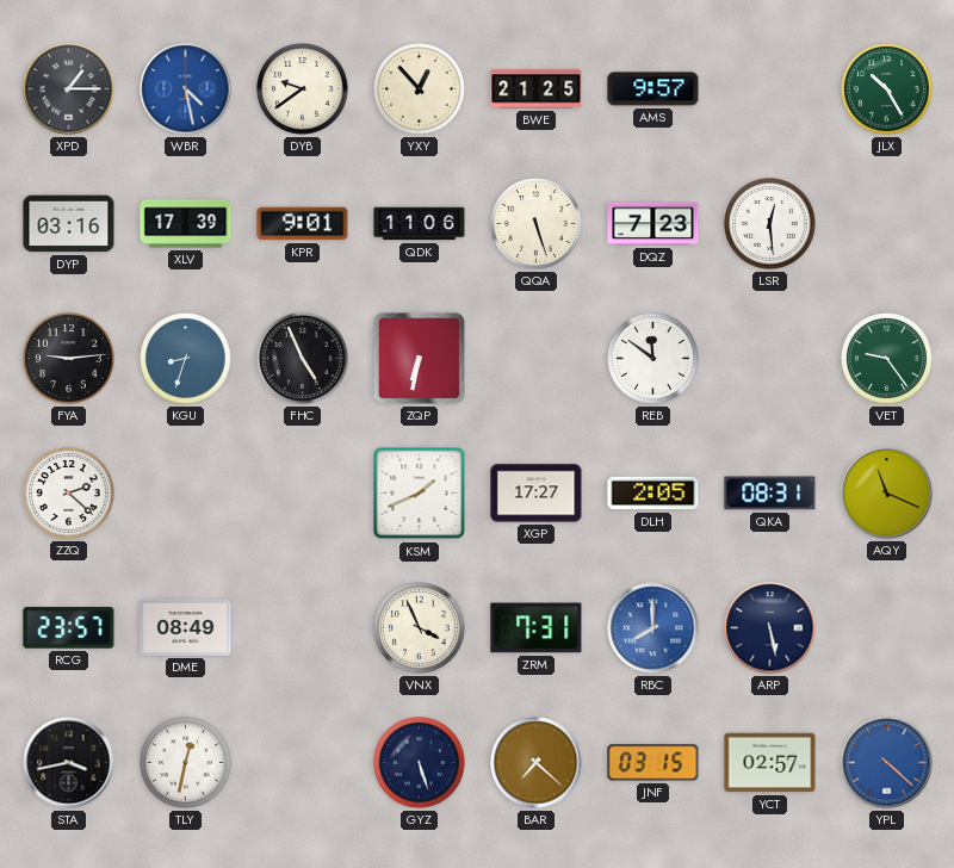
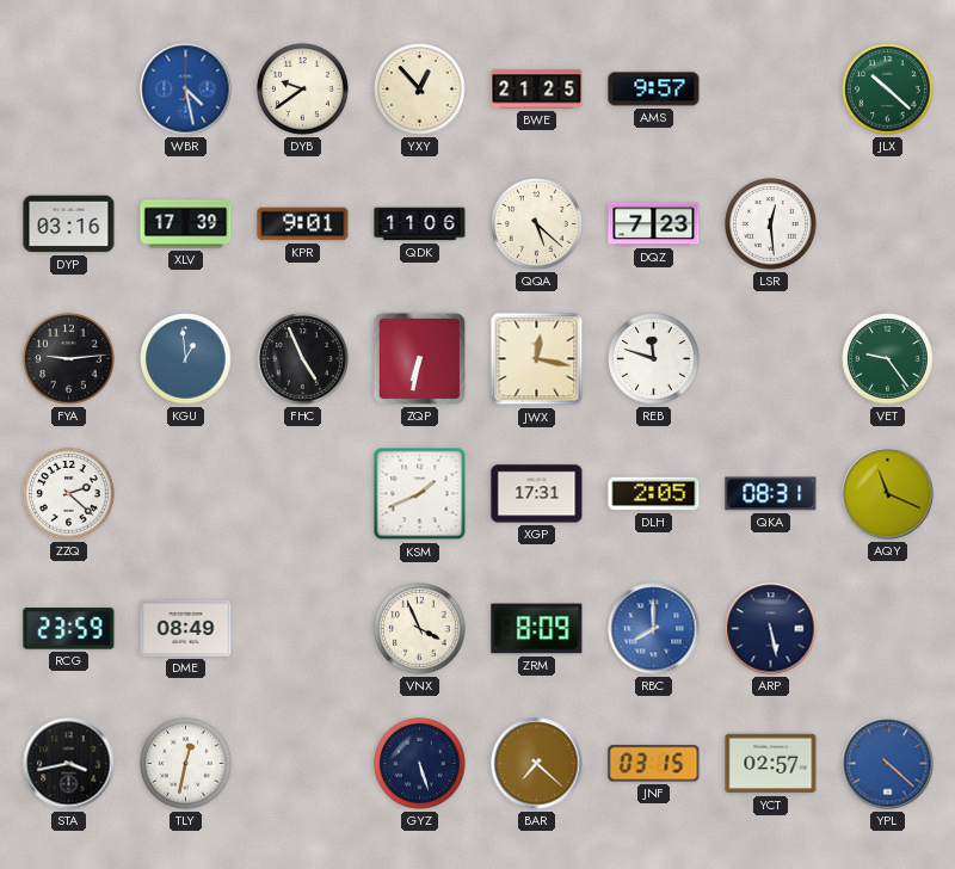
XPD: 1:15 -> none (69, 89)
JLX: 10:25 -> 10:22 (888, 90)
QQA: 5:27 -> 5:22 (537, 224)
KGU: 8:33 -> 12:59 (186, 359)
JWX: none -> 12:17 (537, 359)
REB: 11:51 -> 11:48 (654, 359)
XGP: 17:27 -> 17:31 (537, 494)
RCG: 23:57 -> 23:59 (69, 629)
ZRM: 7:31 -> 8:09 (537, 629)
